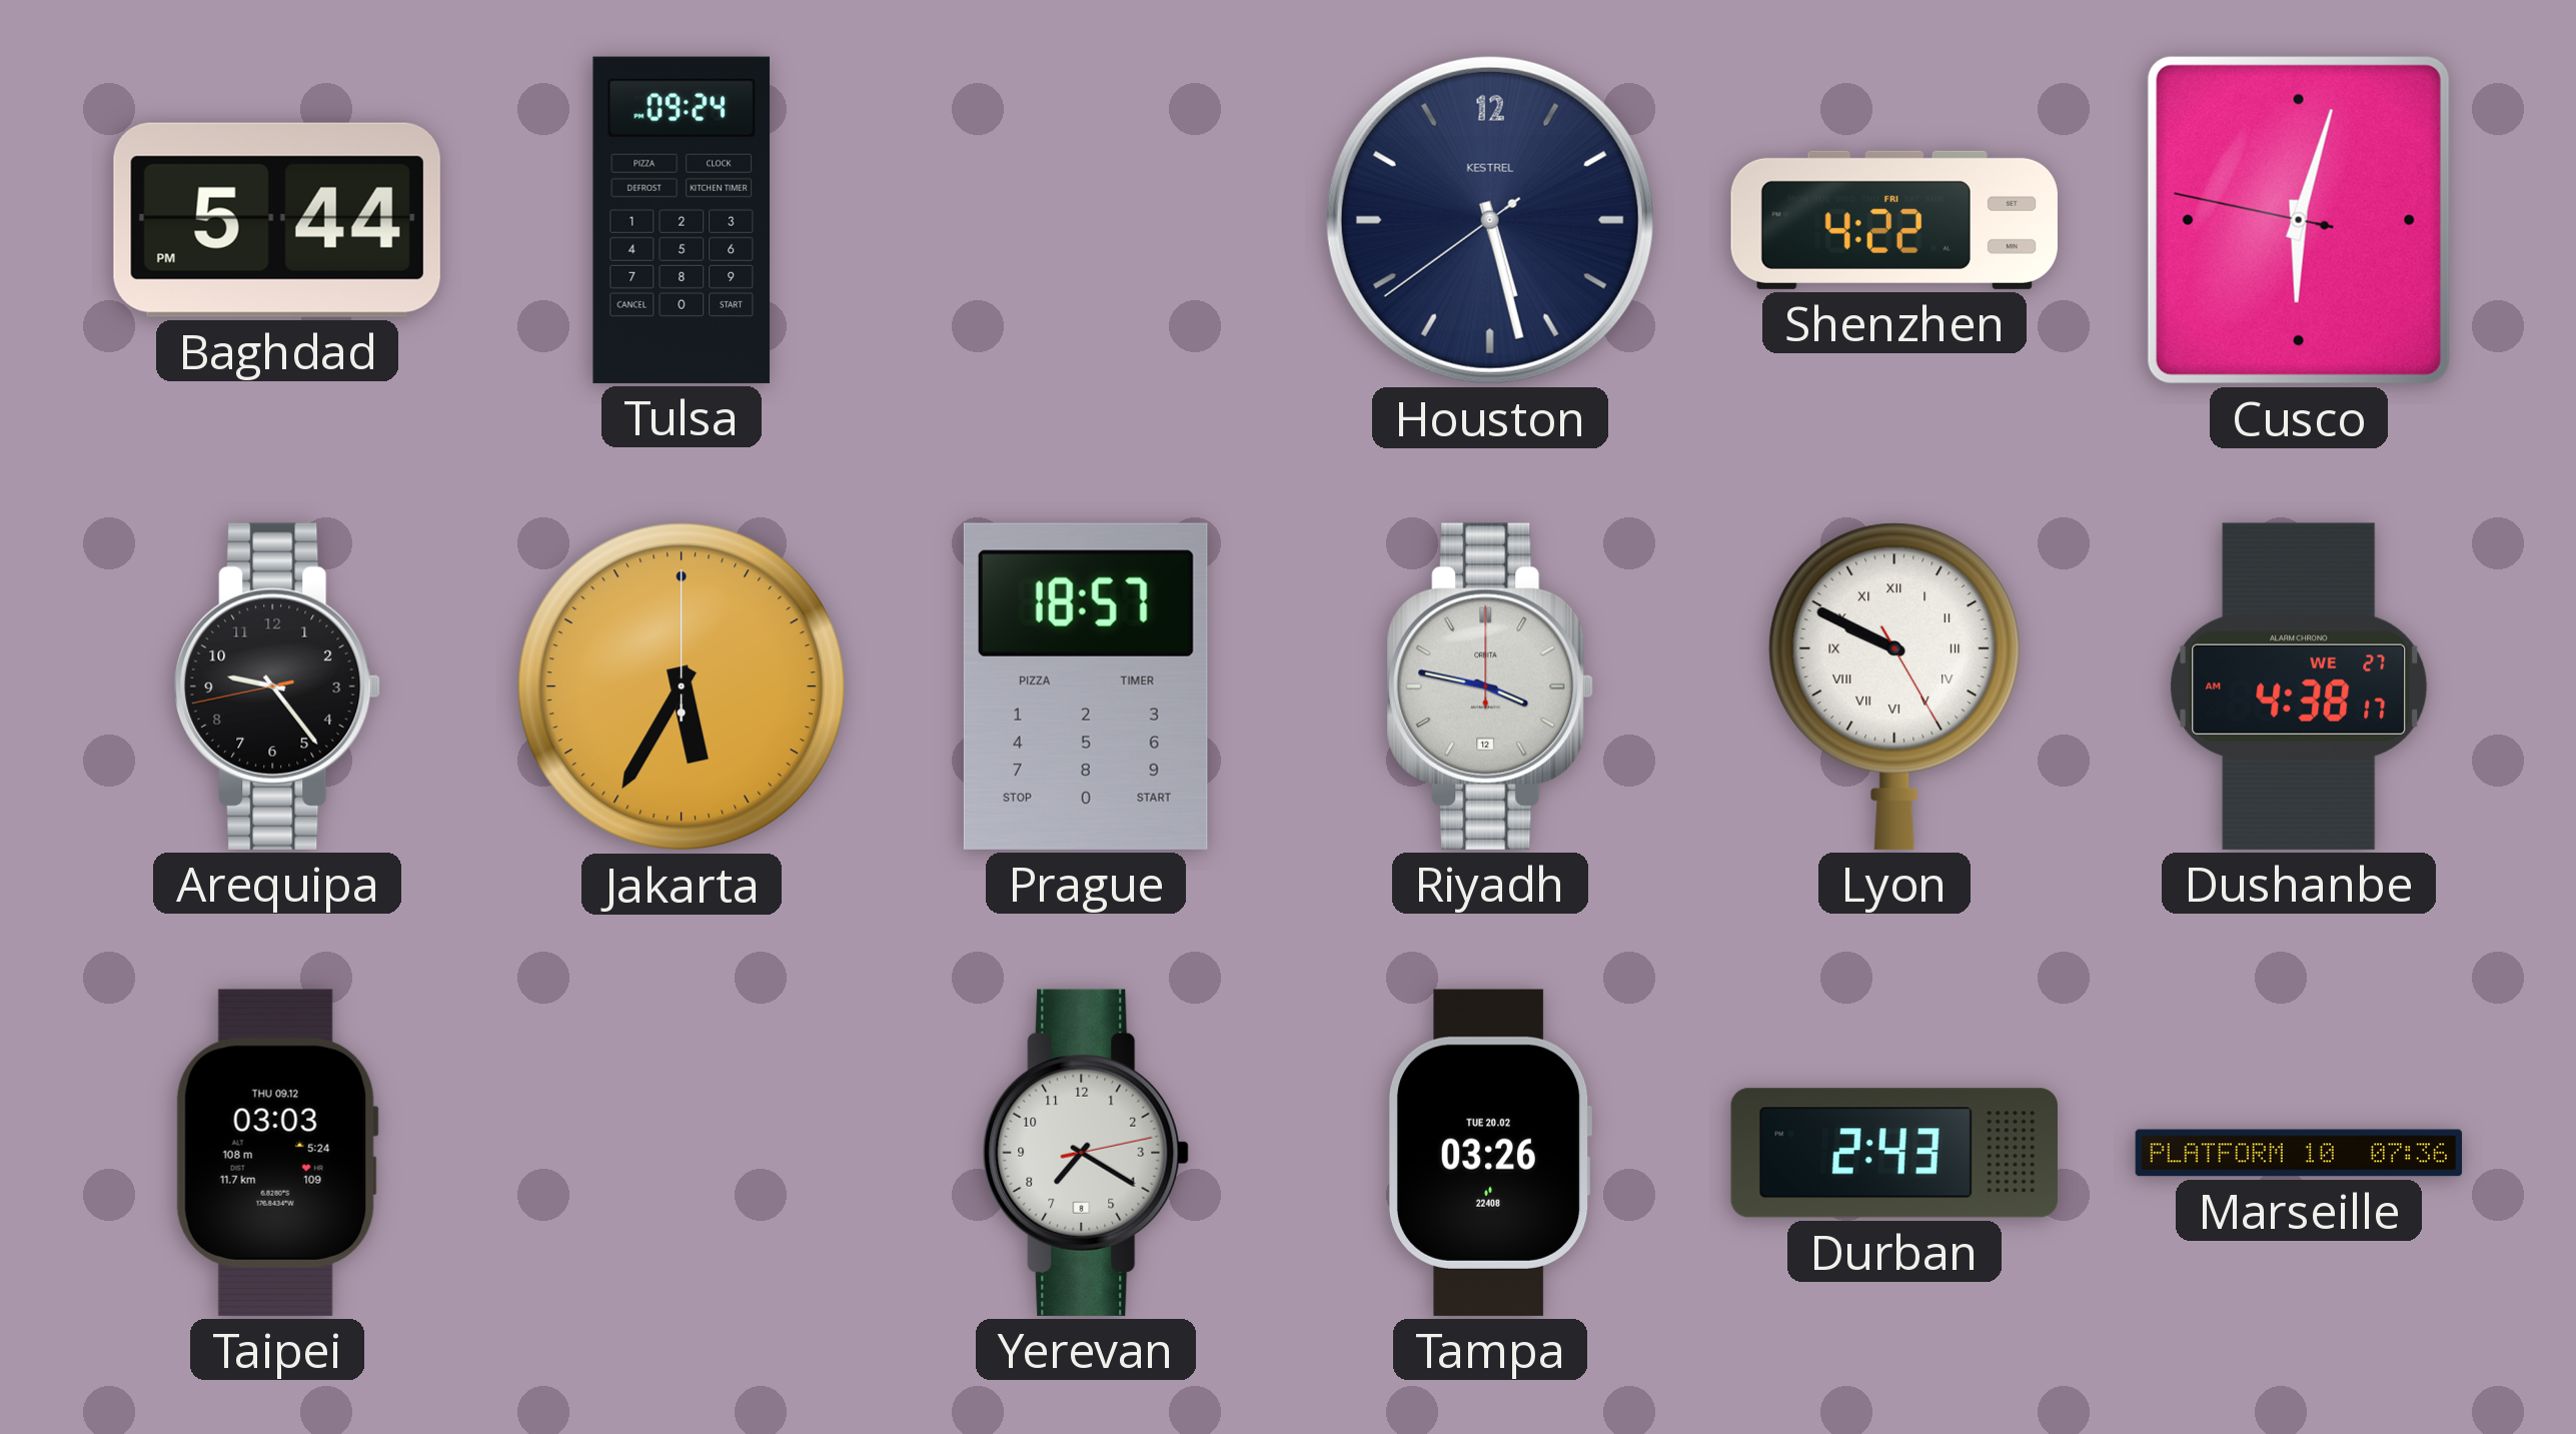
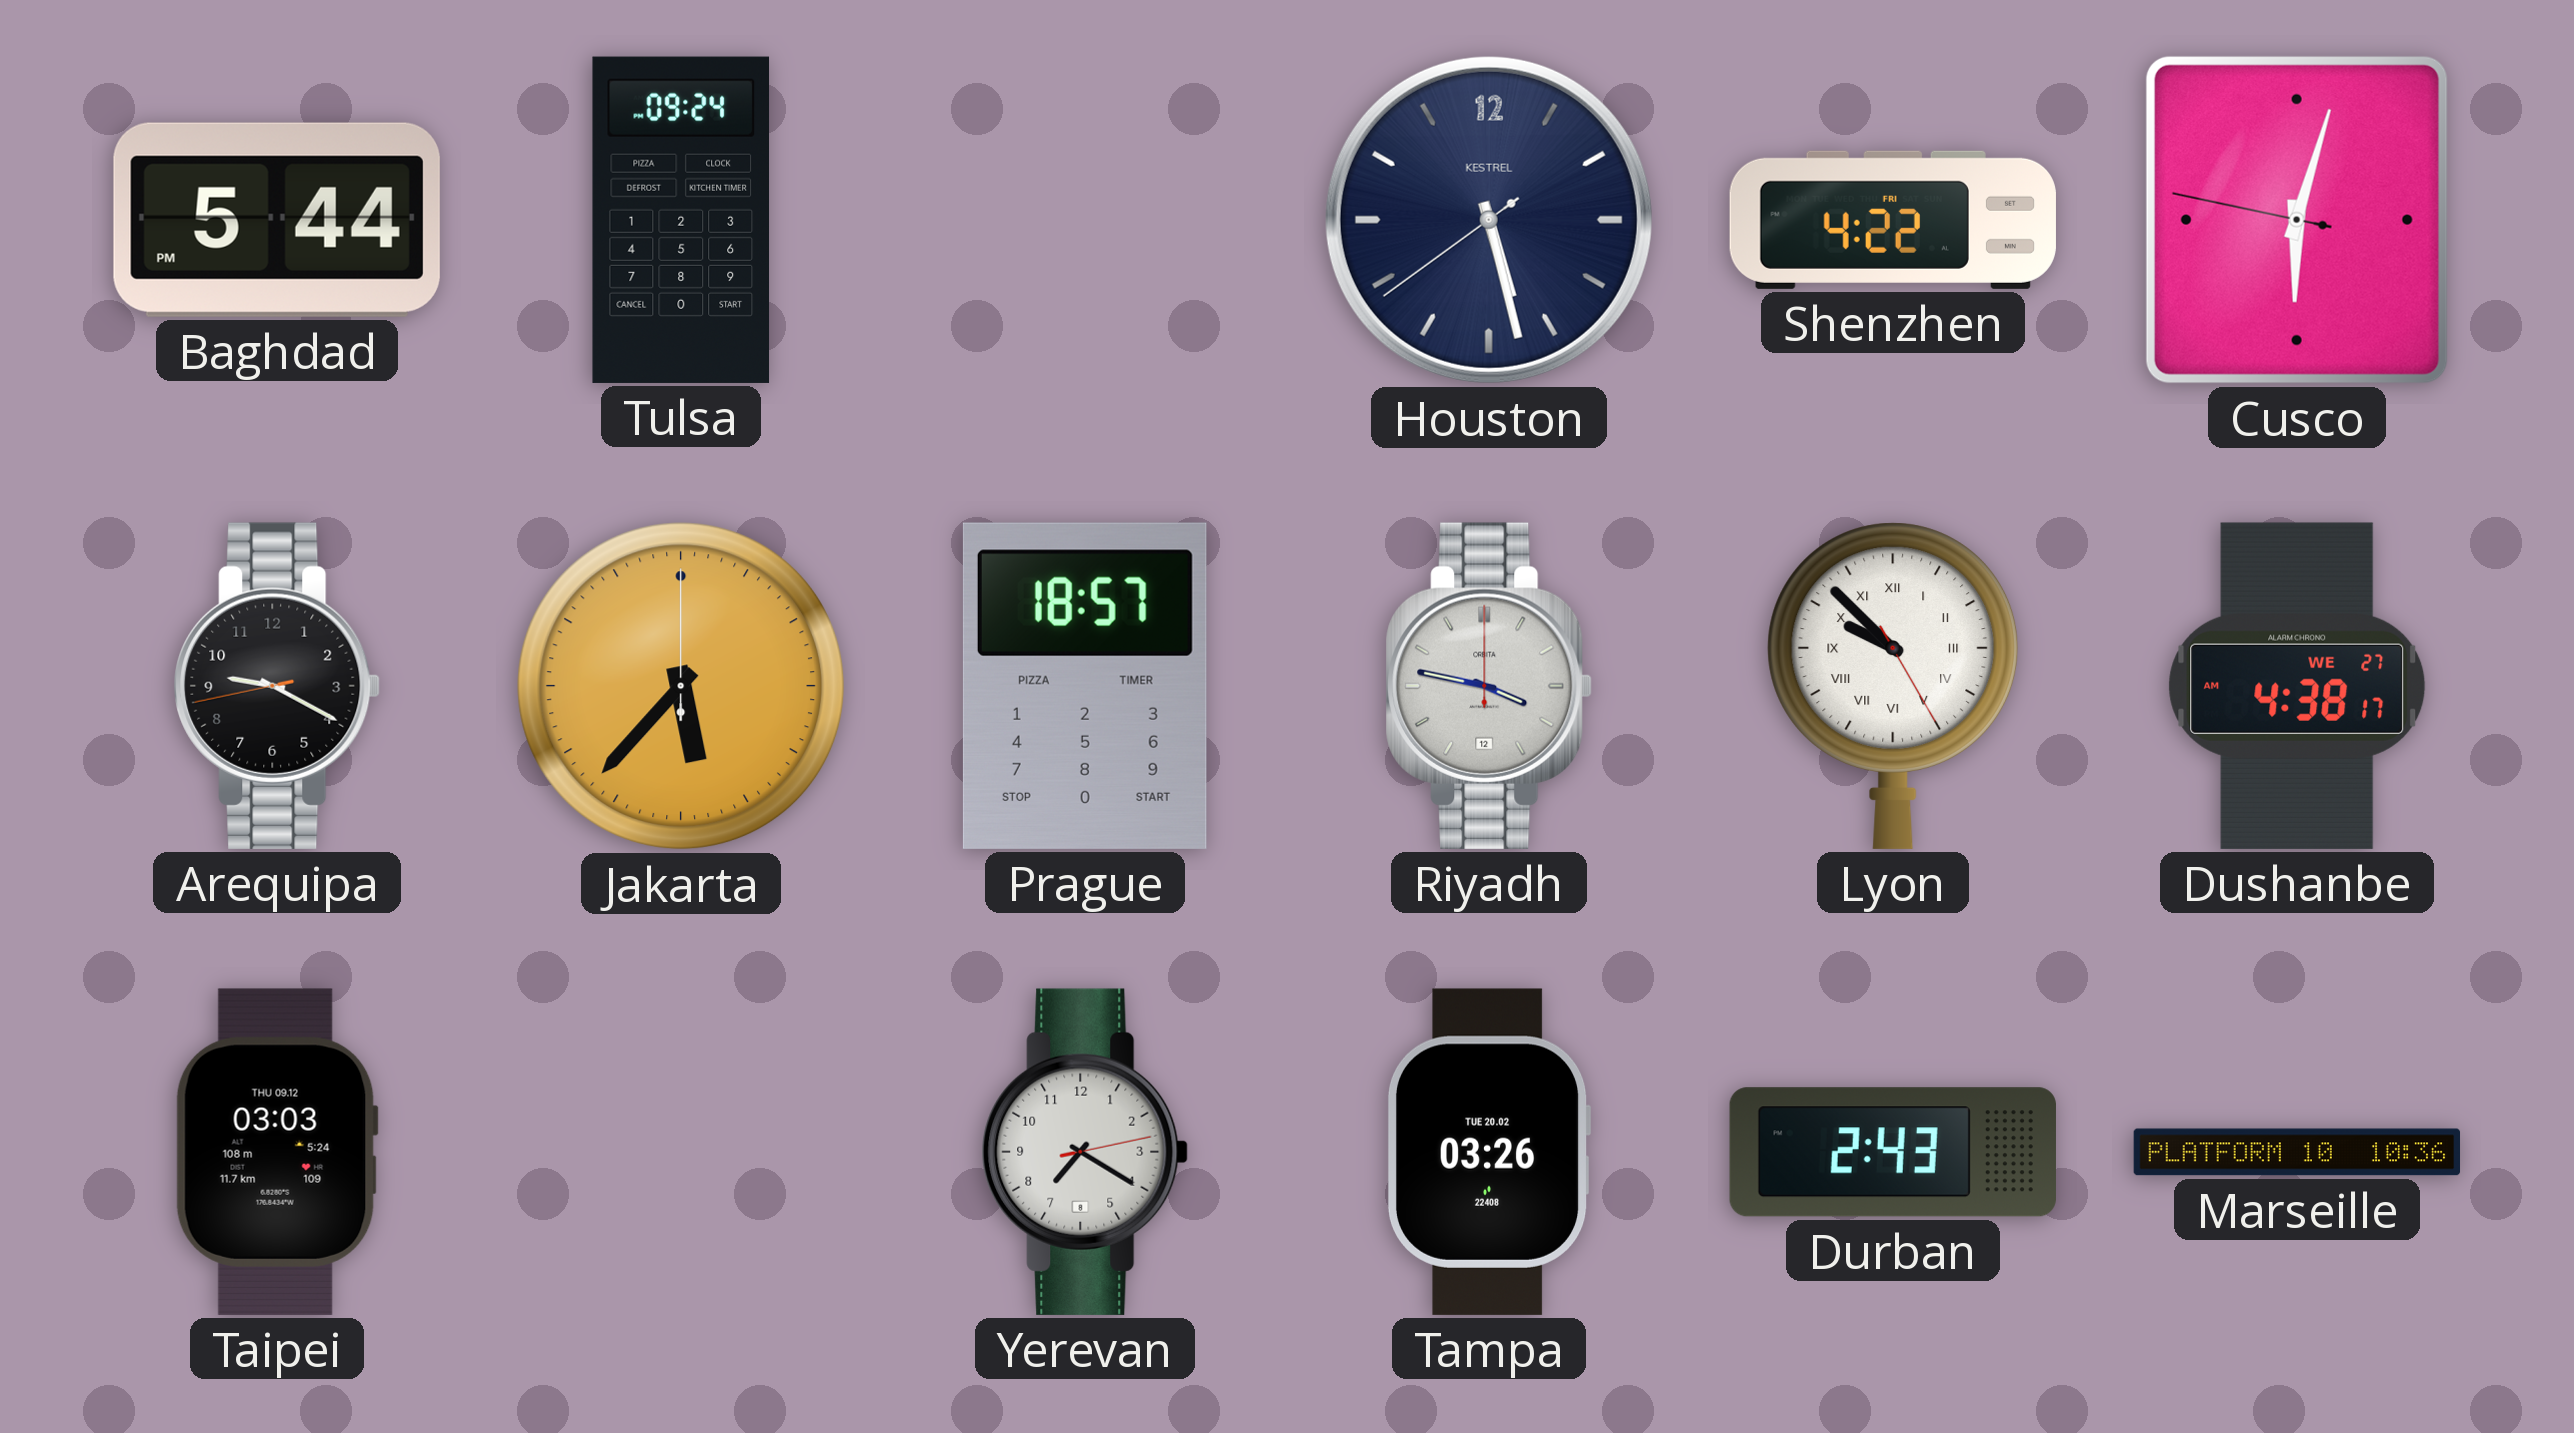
Arequipa: 9:23 -> 9:19 (277, 686)
Jakarta: 5:35 -> 5:37 (681, 686)
Lyon: 9:49 -> 9:52 (1893, 686)
Marseille: 07:36 -> 10:36 (2297, 1152)
